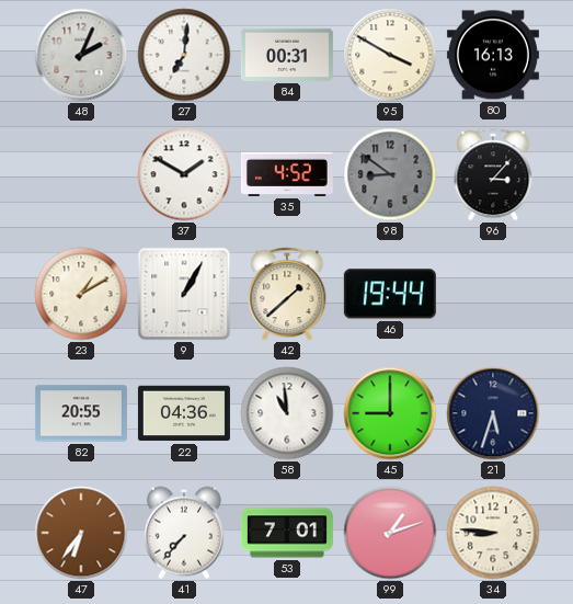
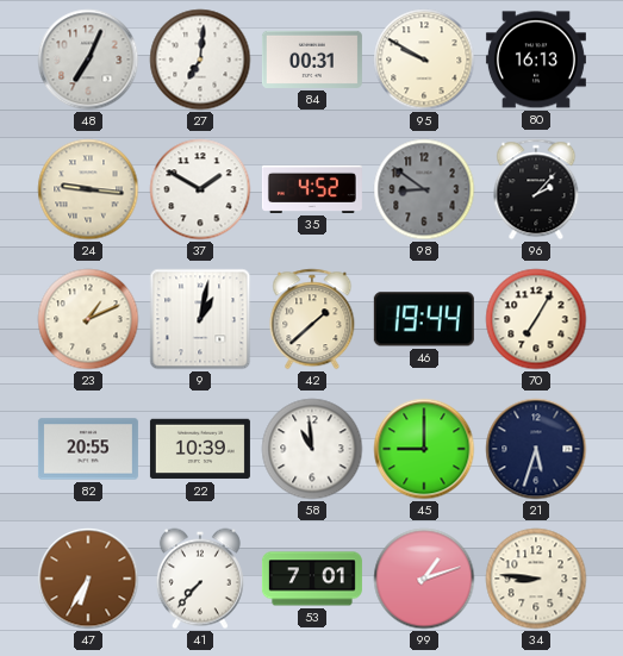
48: 2:04 -> 7:04 (88, 60)
95: 3:50 -> 9:50 (424, 60)
24: none -> 9:16 (88, 189)
96: 3:07 -> 2:07 (536, 189)
23: 1:10 -> 1:11 (88, 319)
9: 1:05 -> 1:02 (200, 319)
70: none -> 7:05 (536, 319)
22: 04:36 -> 10:39 (200, 449)
47: 6:36 -> 6:35 (88, 579)
